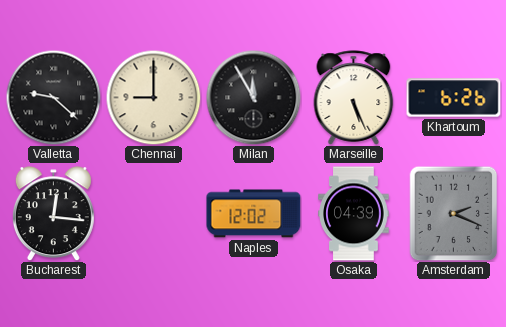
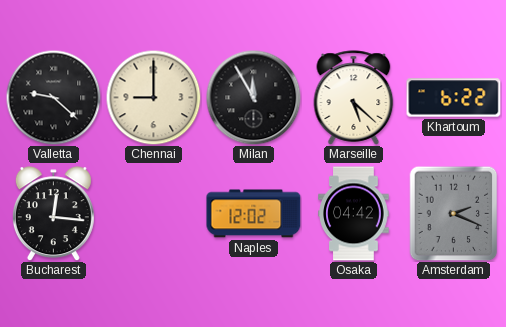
Marseille: 5:26 -> 5:22 (354, 98)
Khartoum: 6:26 -> 6:22 (454, 98)
Osaka: 04:39 -> 04:42 (354, 214)
